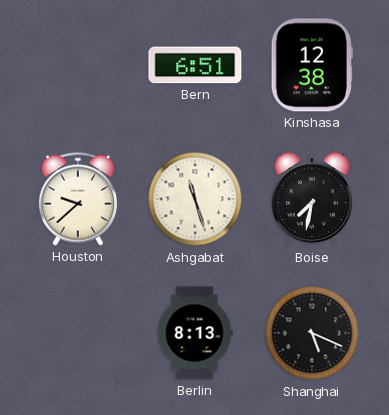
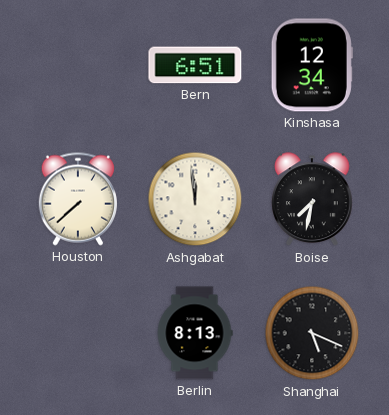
Kinshasa: 12:38 -> 12:34 (312, 65)
Houston: 9:38 -> 7:38 (77, 199)
Ashgabat: 11:27 -> 11:59 (195, 199)
